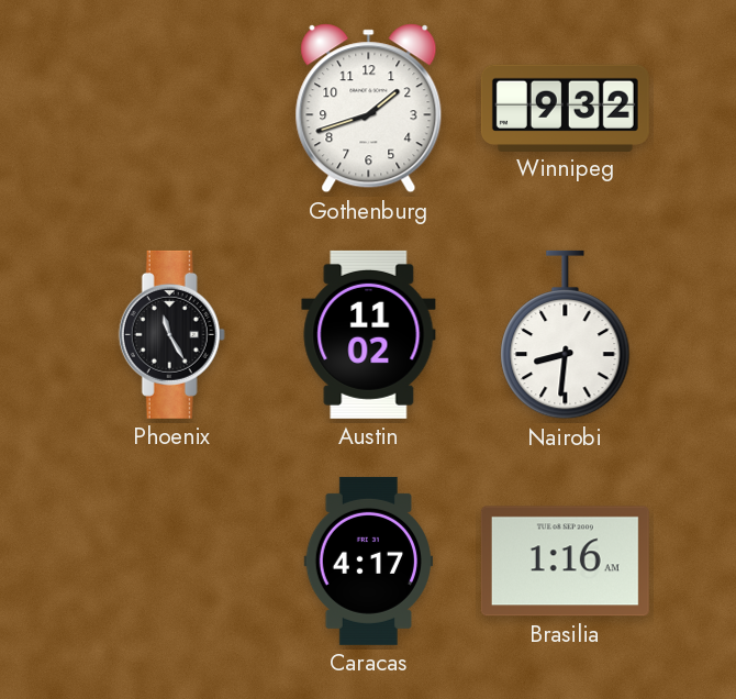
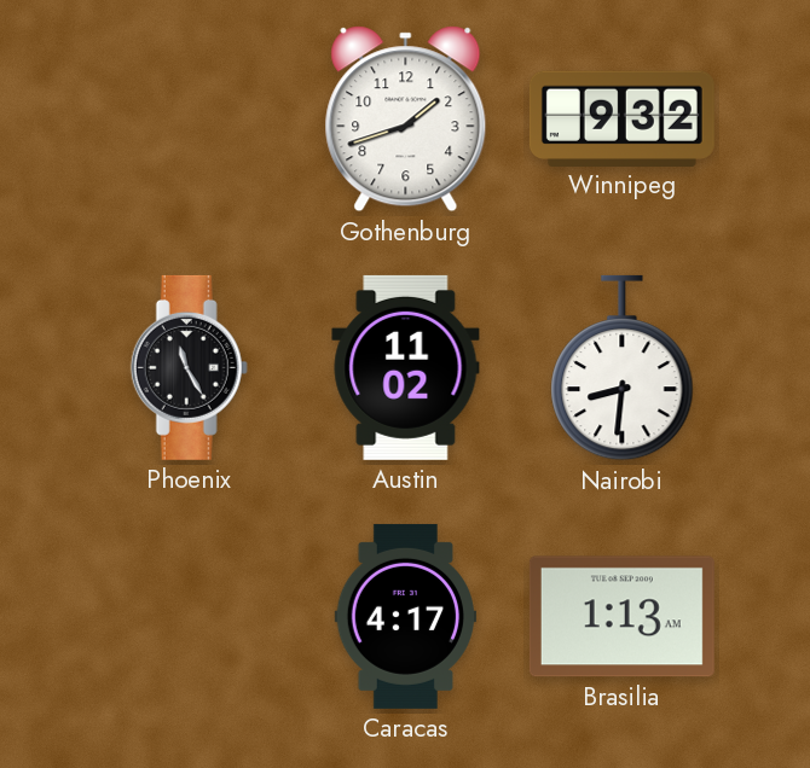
Brasilia: 1:16 -> 1:13 (621, 617)
